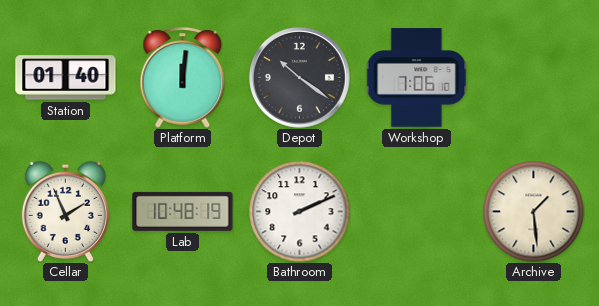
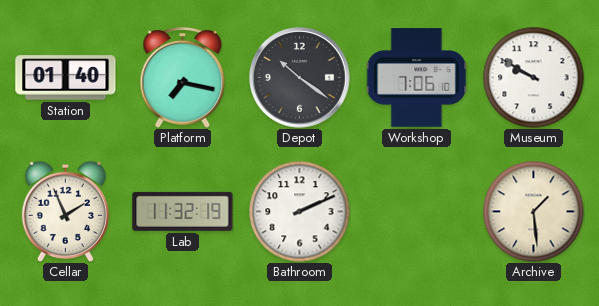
Platform: 12:01 -> 7:17 (183, 78)
Museum: none -> 9:50 (534, 78)
Lab: 10:48 -> 11:32 (183, 211)
